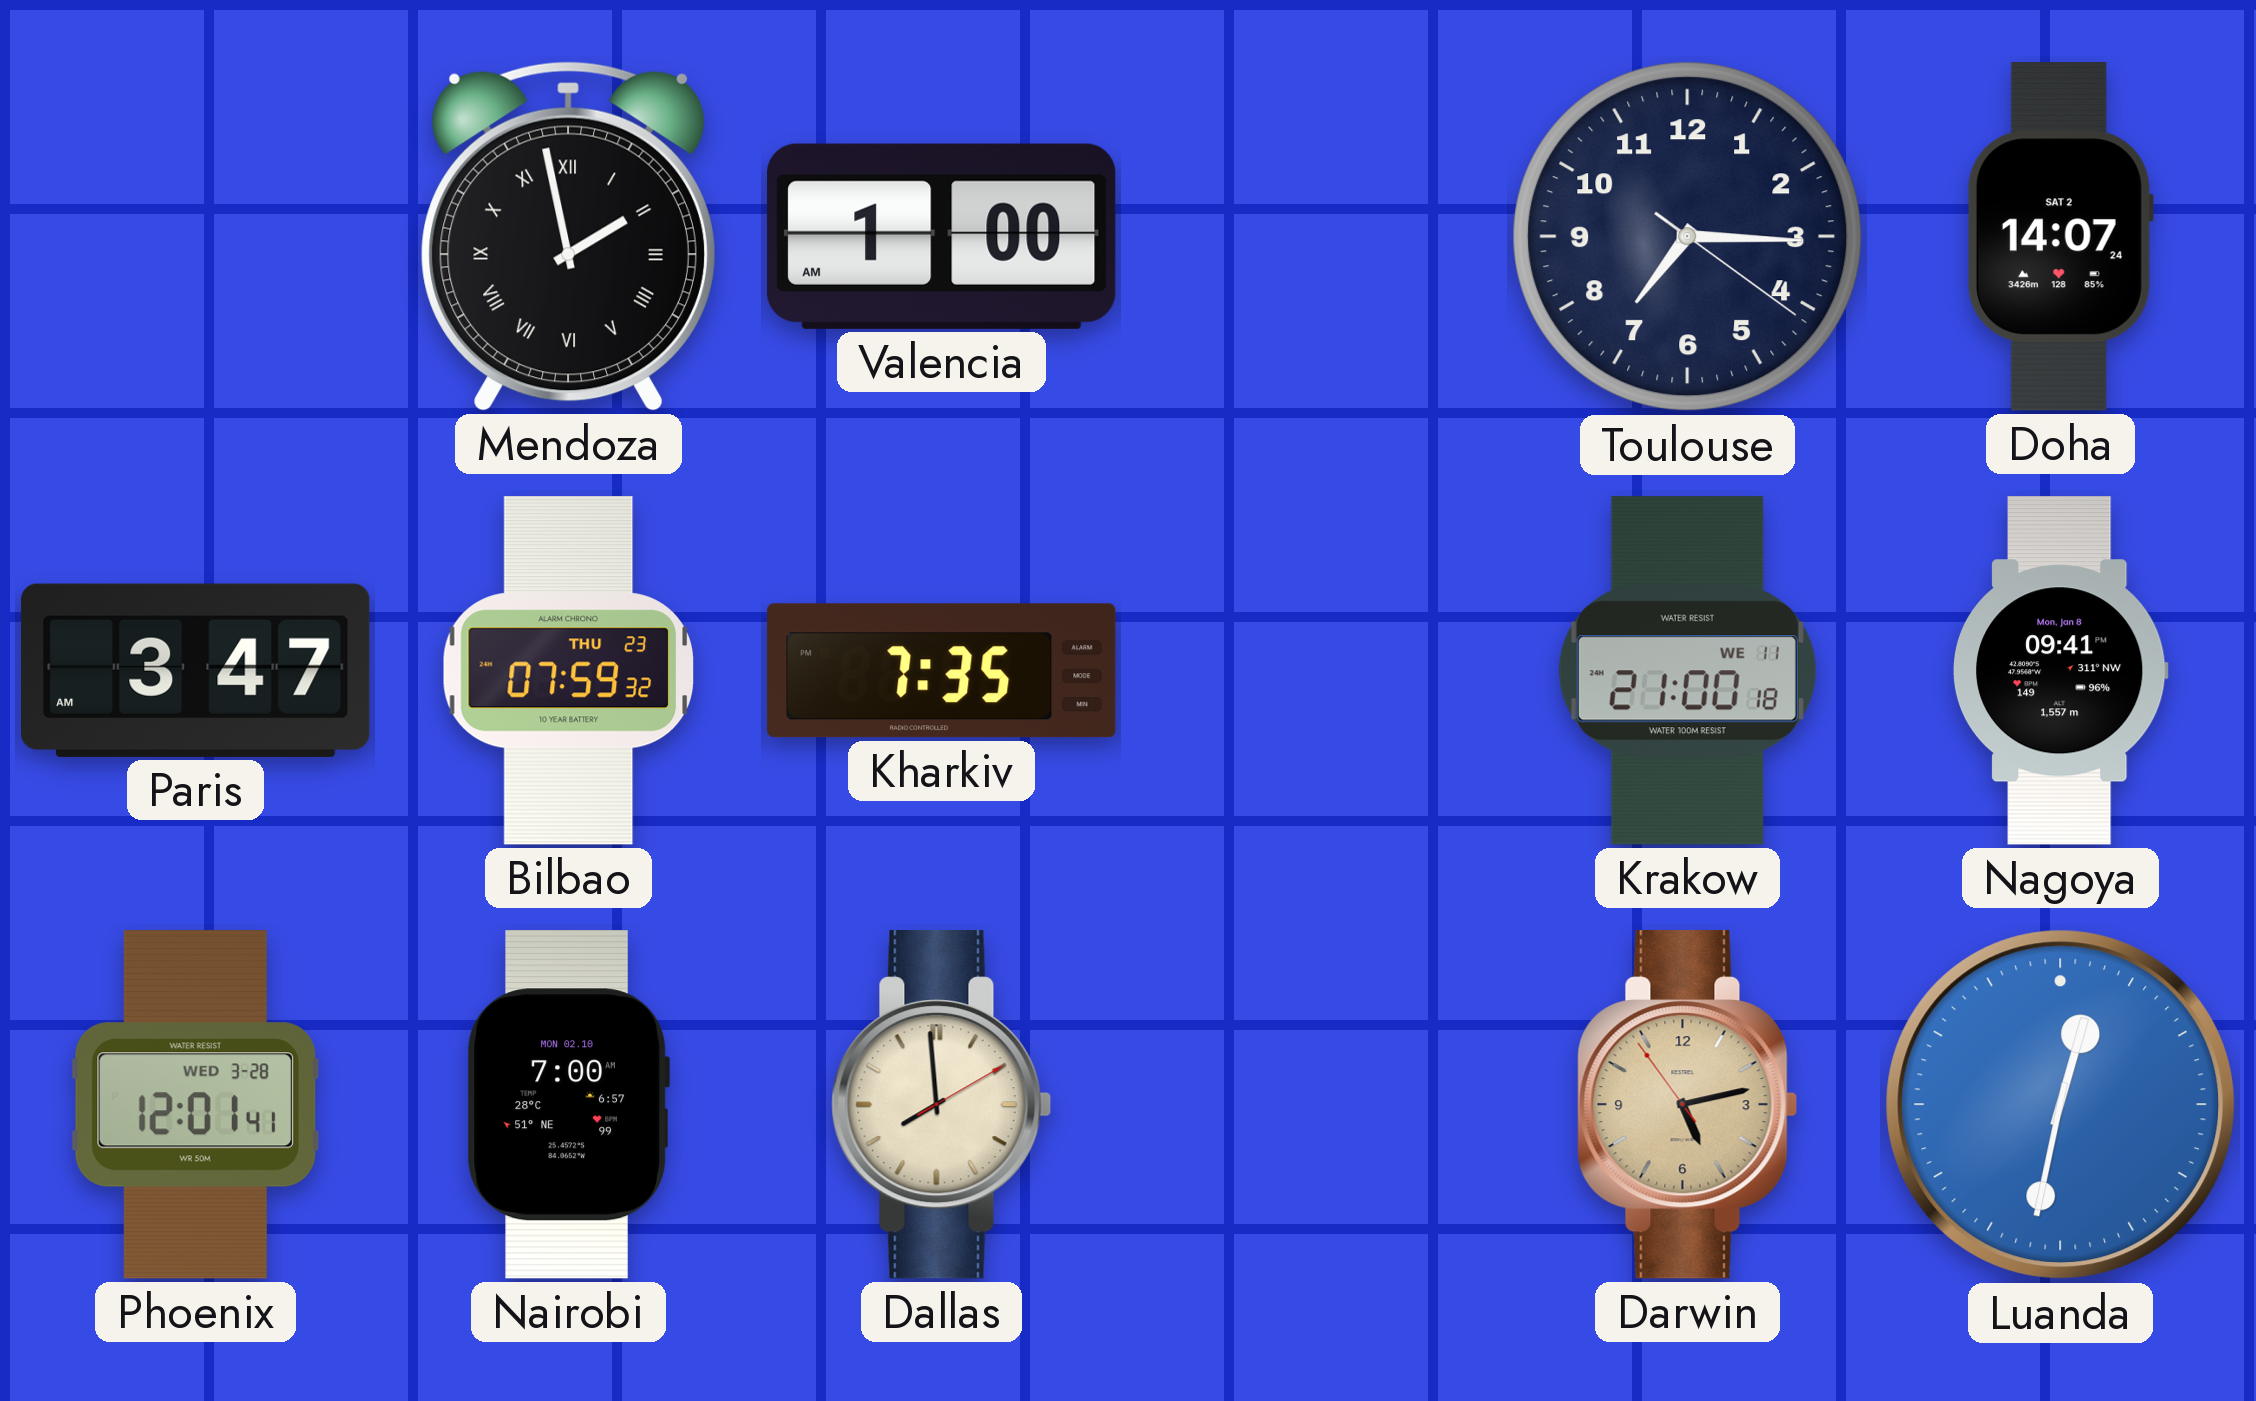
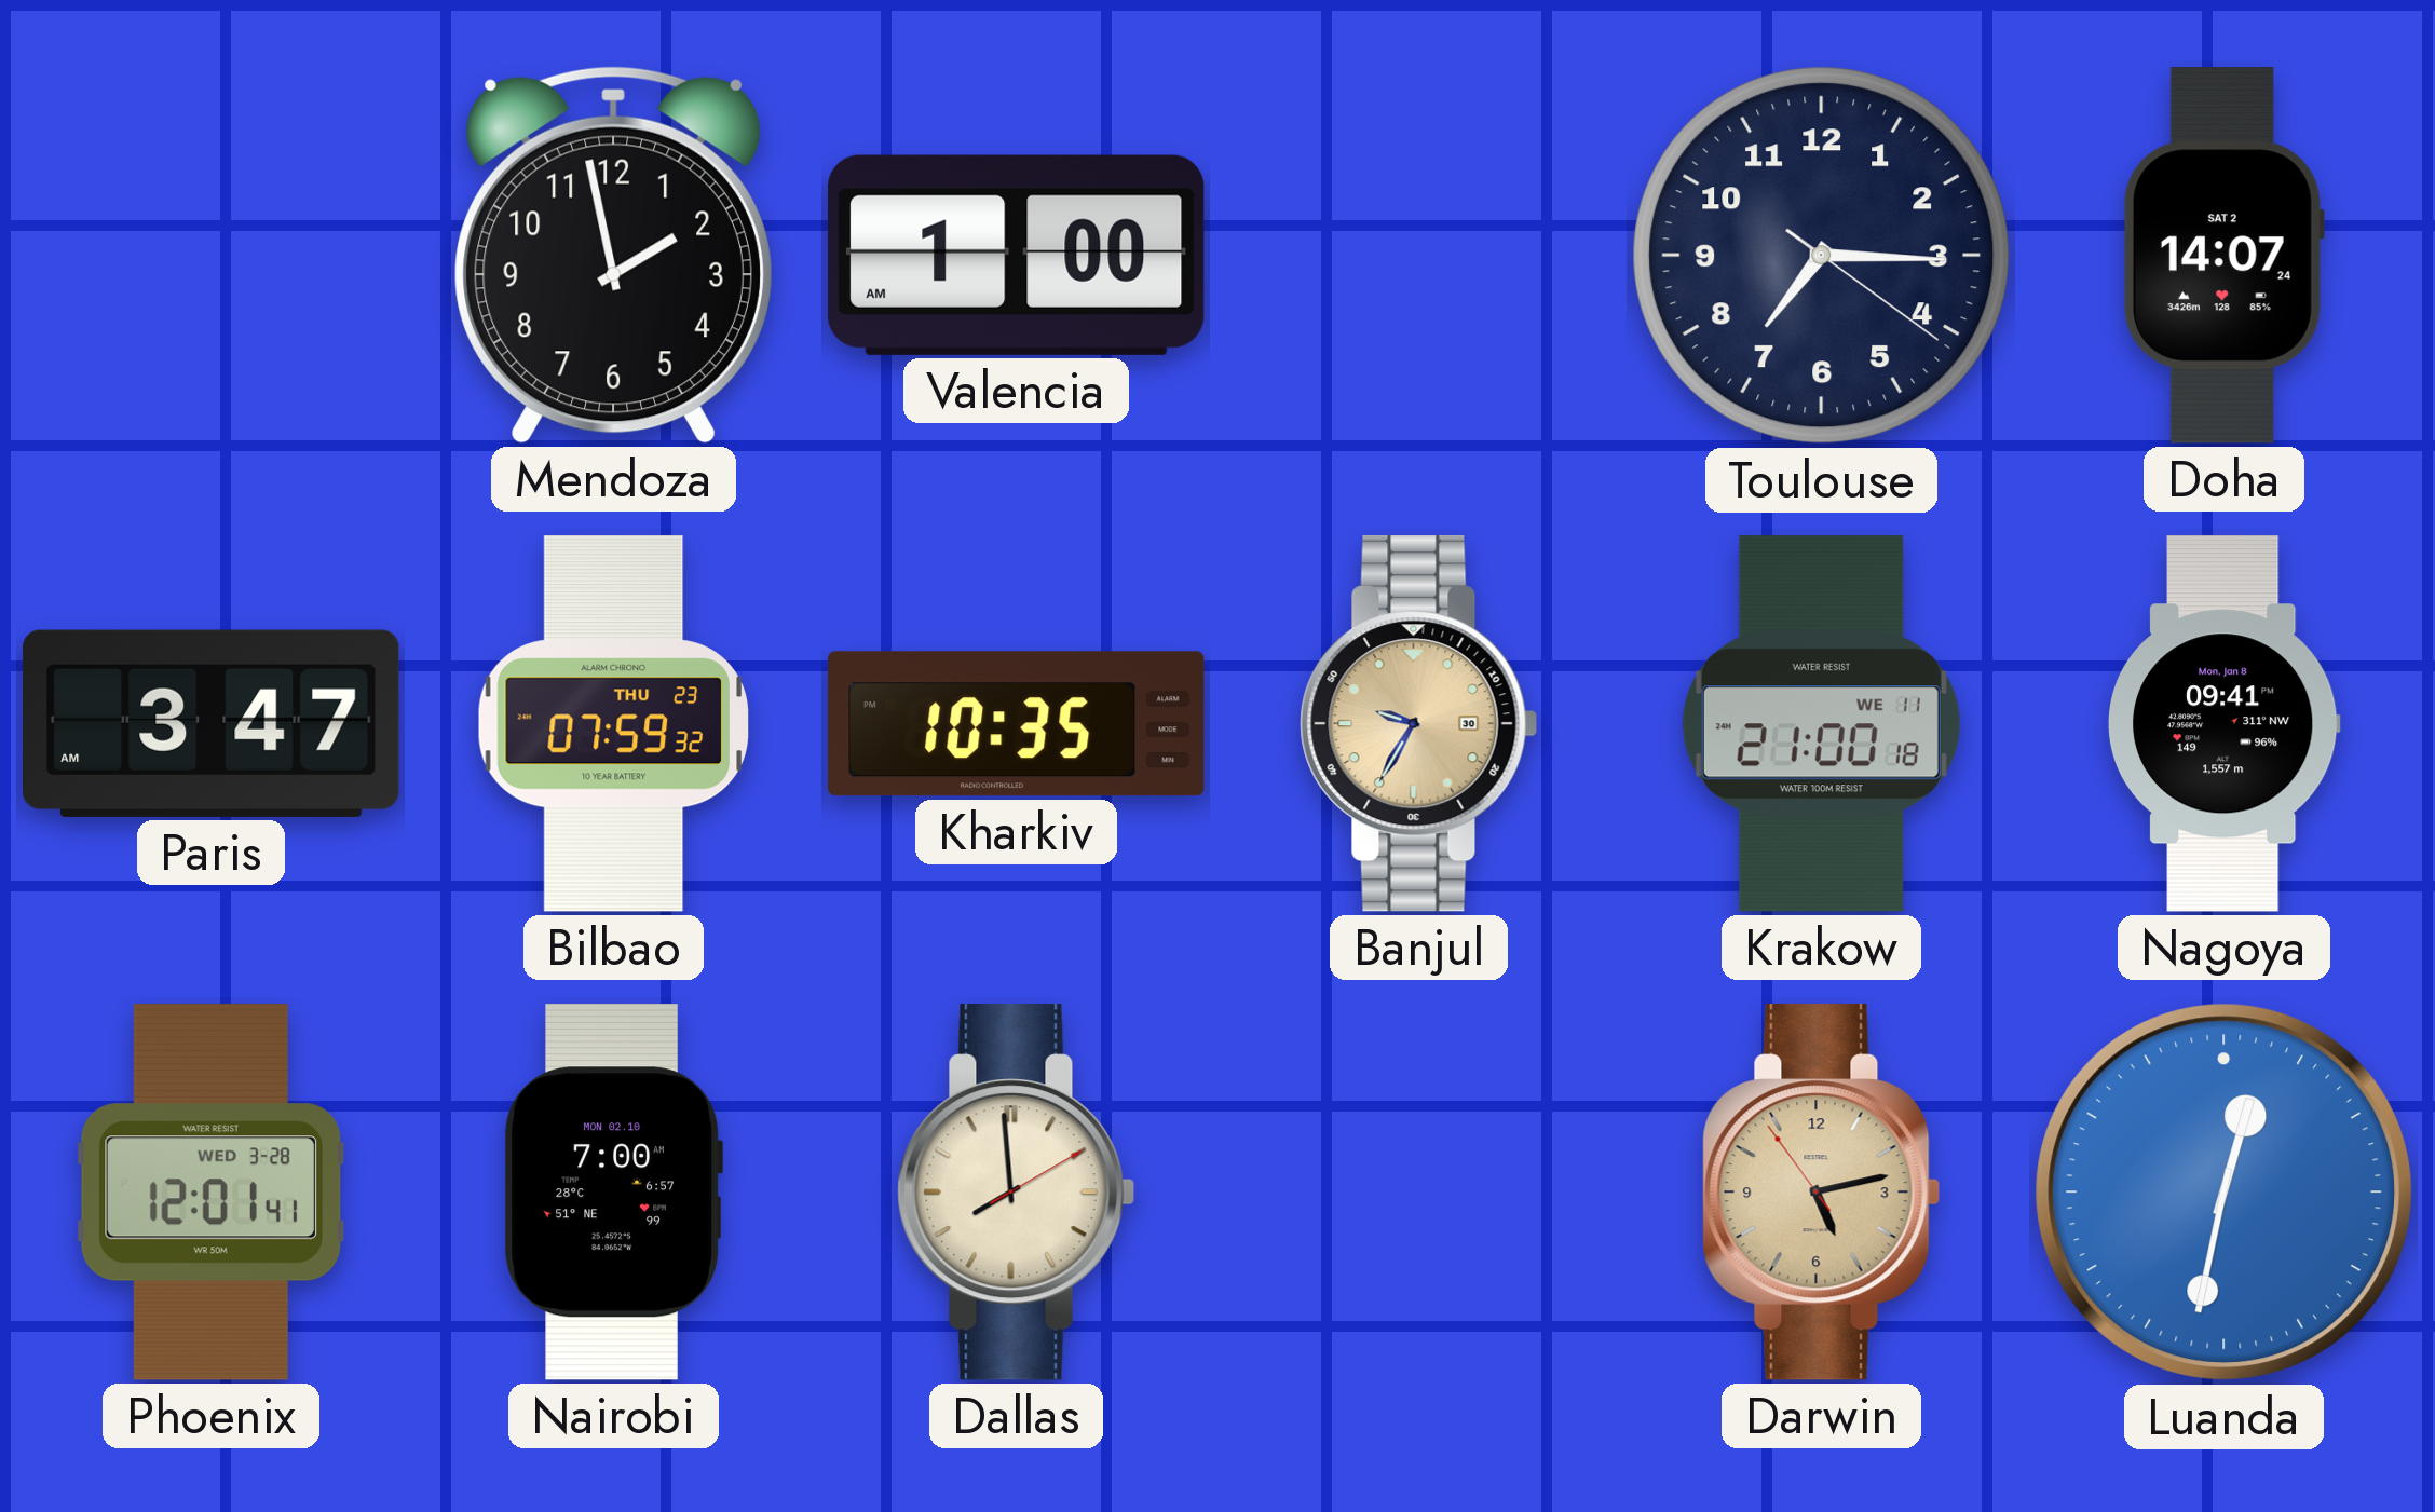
Mendoza numerals: Roman -> Arabic (613, 255)
Kharkiv: 7:35 -> 10:35 (1017, 724)
Banjul: none -> 9:35 (1419, 724)
